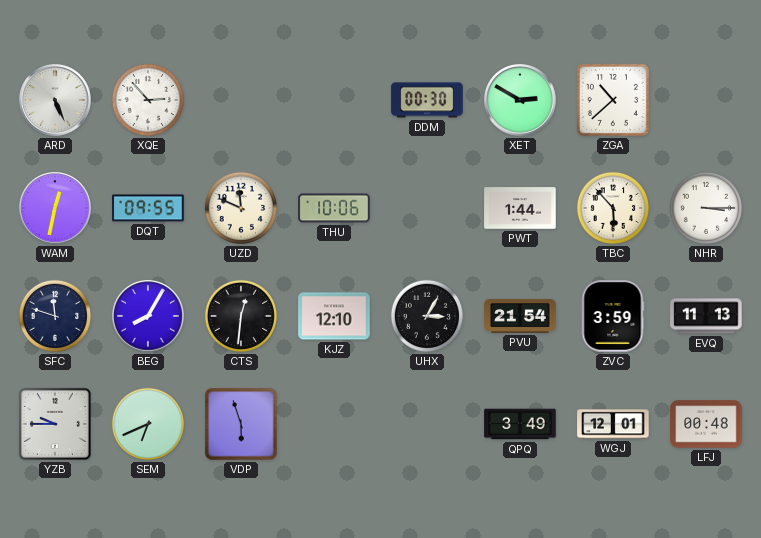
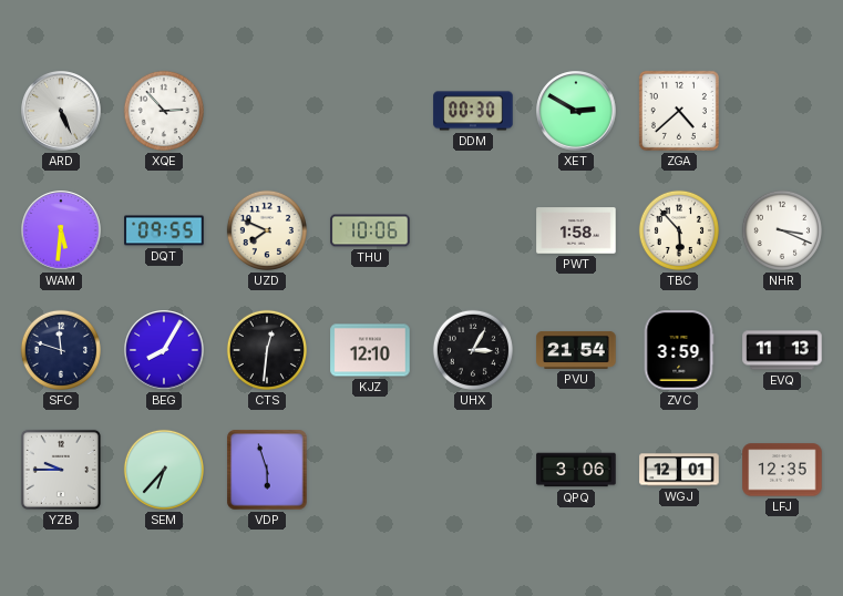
ZGA: 10:38 -> 4:38 (679, 111)
WAM: 12:32 -> 5:31 (61, 230)
UZD: 11:49 -> 7:49 (267, 230)
PWT: 1:44 -> 1:58 (576, 230)
NHR: 3:15 -> 3:19 (782, 230)
SEM: 6:41 -> 6:37 (164, 470)
QPQ: 3:49 -> 3:06 (576, 470)
LFJ: 00:48 -> 12:35 (782, 470)
